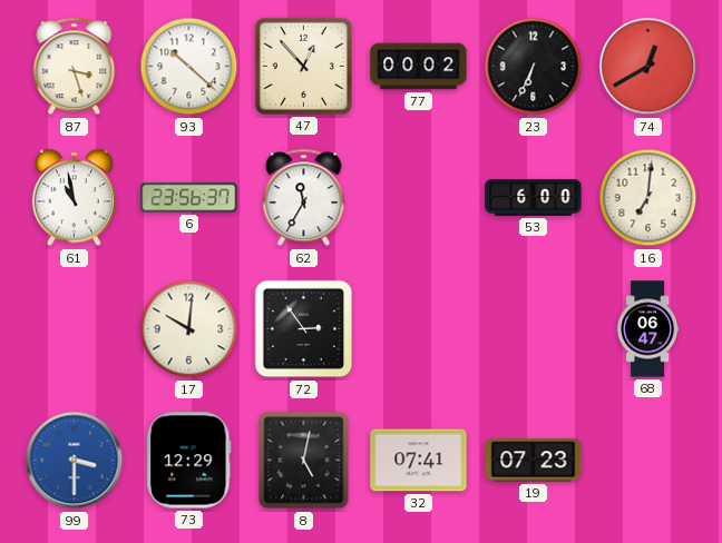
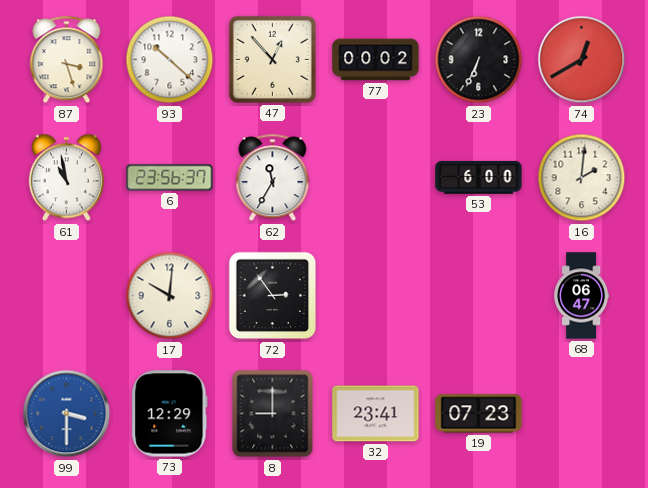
16: 7:01 -> 2:01 (582, 178)
8: 5:02 -> 9:00 (273, 414)
32: 07:41 -> 23:41 (376, 414)
